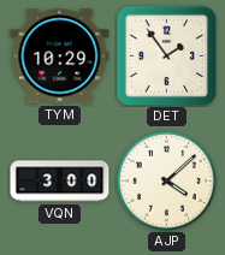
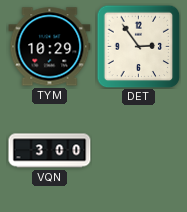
DET: 1:54 -> 2:54 (138, 46)
AJP: 4:08 -> none (166, 180)
